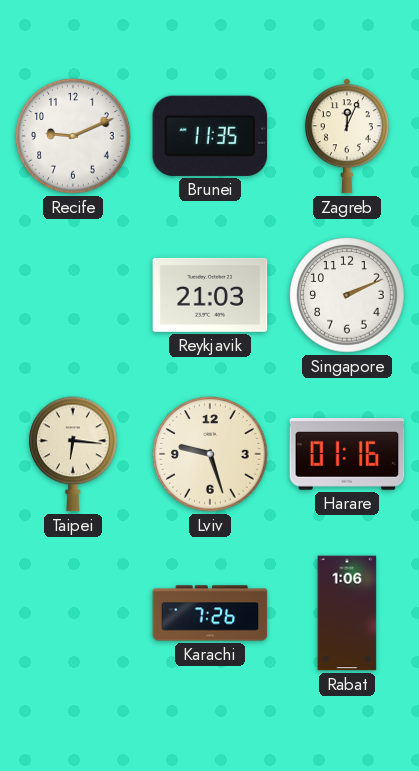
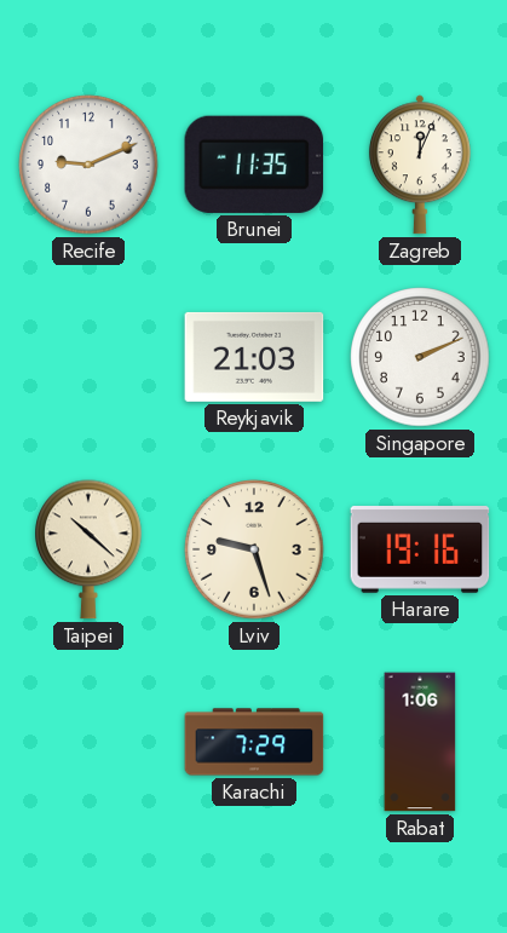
Taipei: 6:16 -> 10:22 (88, 549)
Harare: 01:16 -> 19:16 (420, 551)
Karachi: 7:26 -> 7:29 (254, 742)
